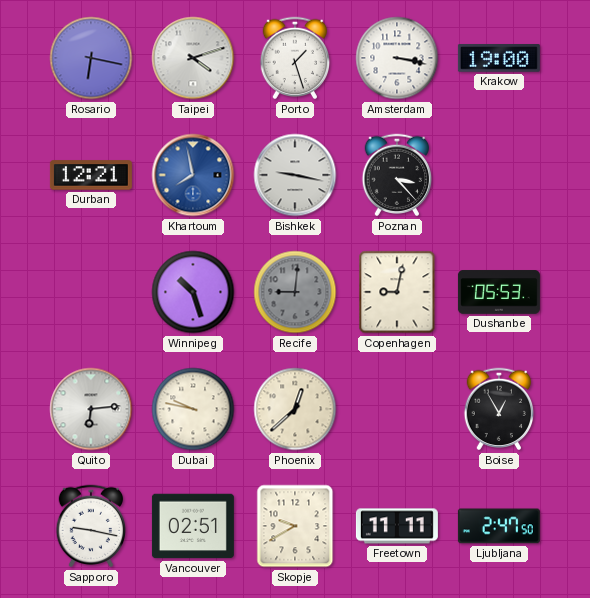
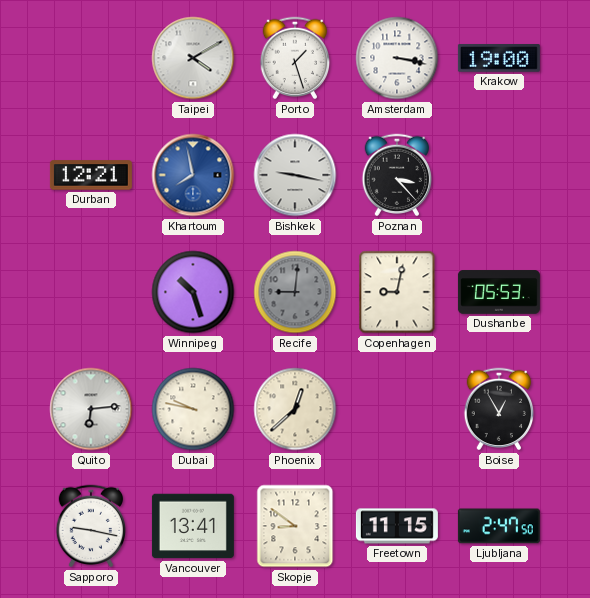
Rosario: 6:17 -> none (91, 58)
Taipei: 4:12 -> 4:10 (193, 58)
Vancouver: 02:51 -> 13:41 (193, 526)
Skopje: 9:40 -> 8:51 (295, 526)
Freetown: 11:11 -> 11:15 (397, 526)
